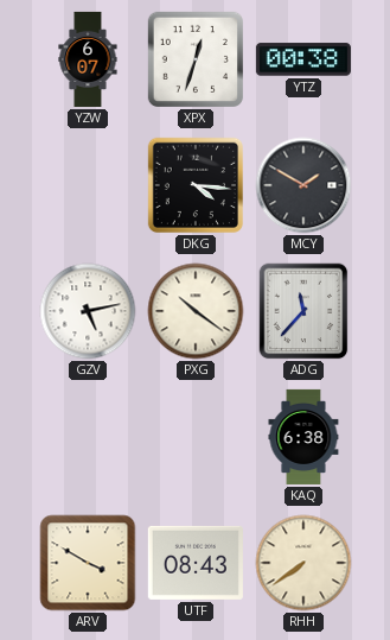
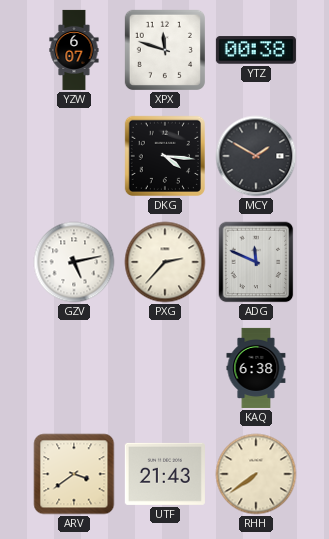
XPX: 12:33 -> 11:48 (165, 50)
PXG: 10:21 -> 2:37 (165, 262)
ADG: 11:37 -> 11:49 (256, 262)
ARV: 3:50 -> 3:39 (74, 474)
UTF: 08:43 -> 21:43 (165, 474)
